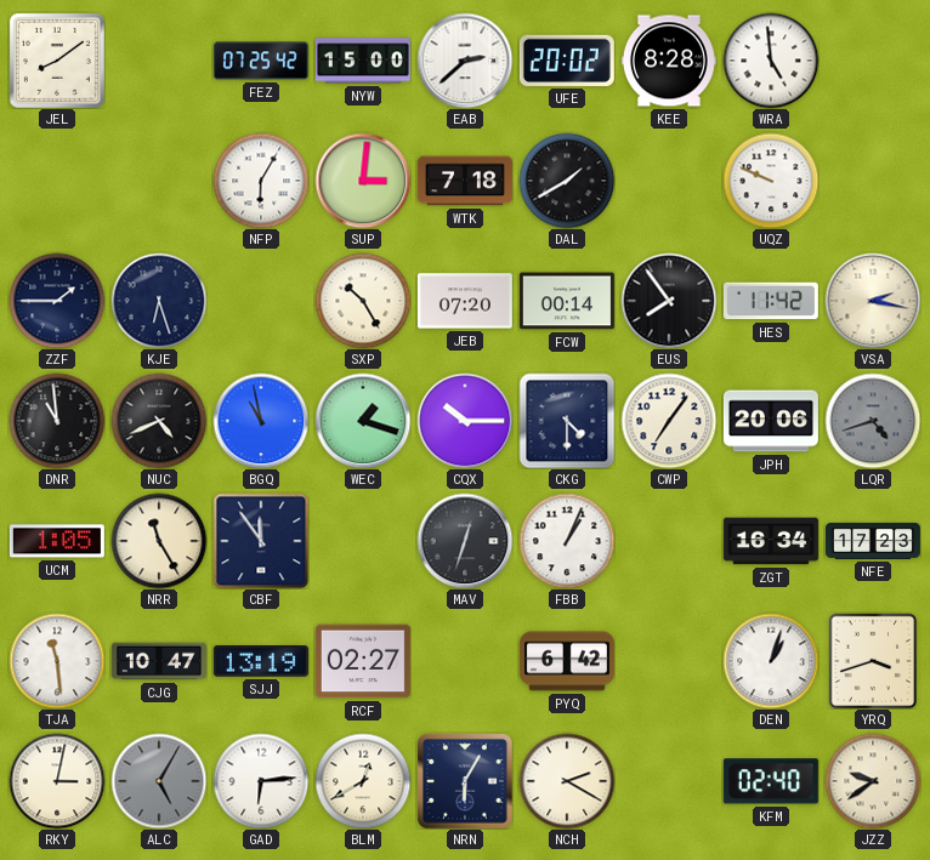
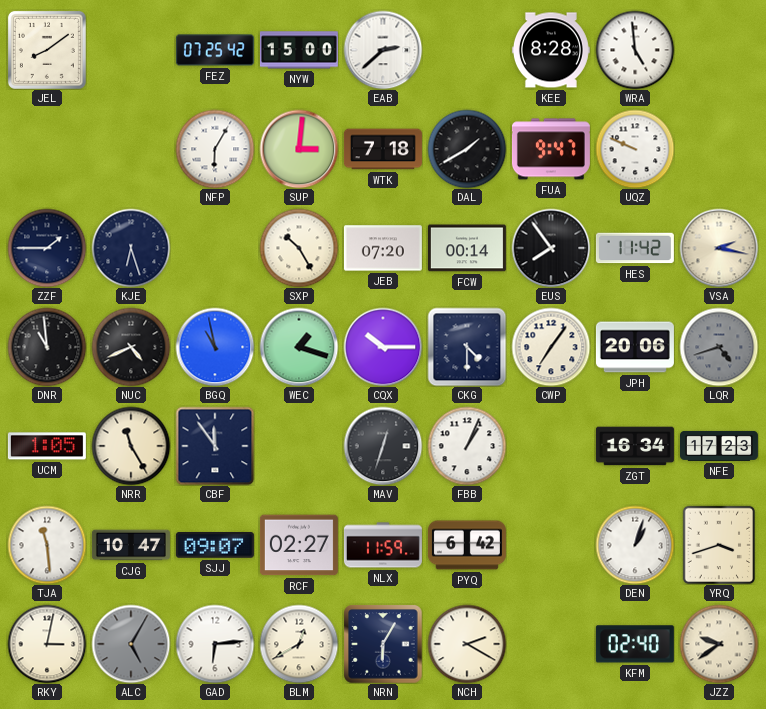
UFE: 20:02 -> none (567, 61)
FUA: none -> 9:47 (551, 149)
SJJ: 13:19 -> 09:07 (215, 546)
NLX: none -> 11:59 (383, 545)
